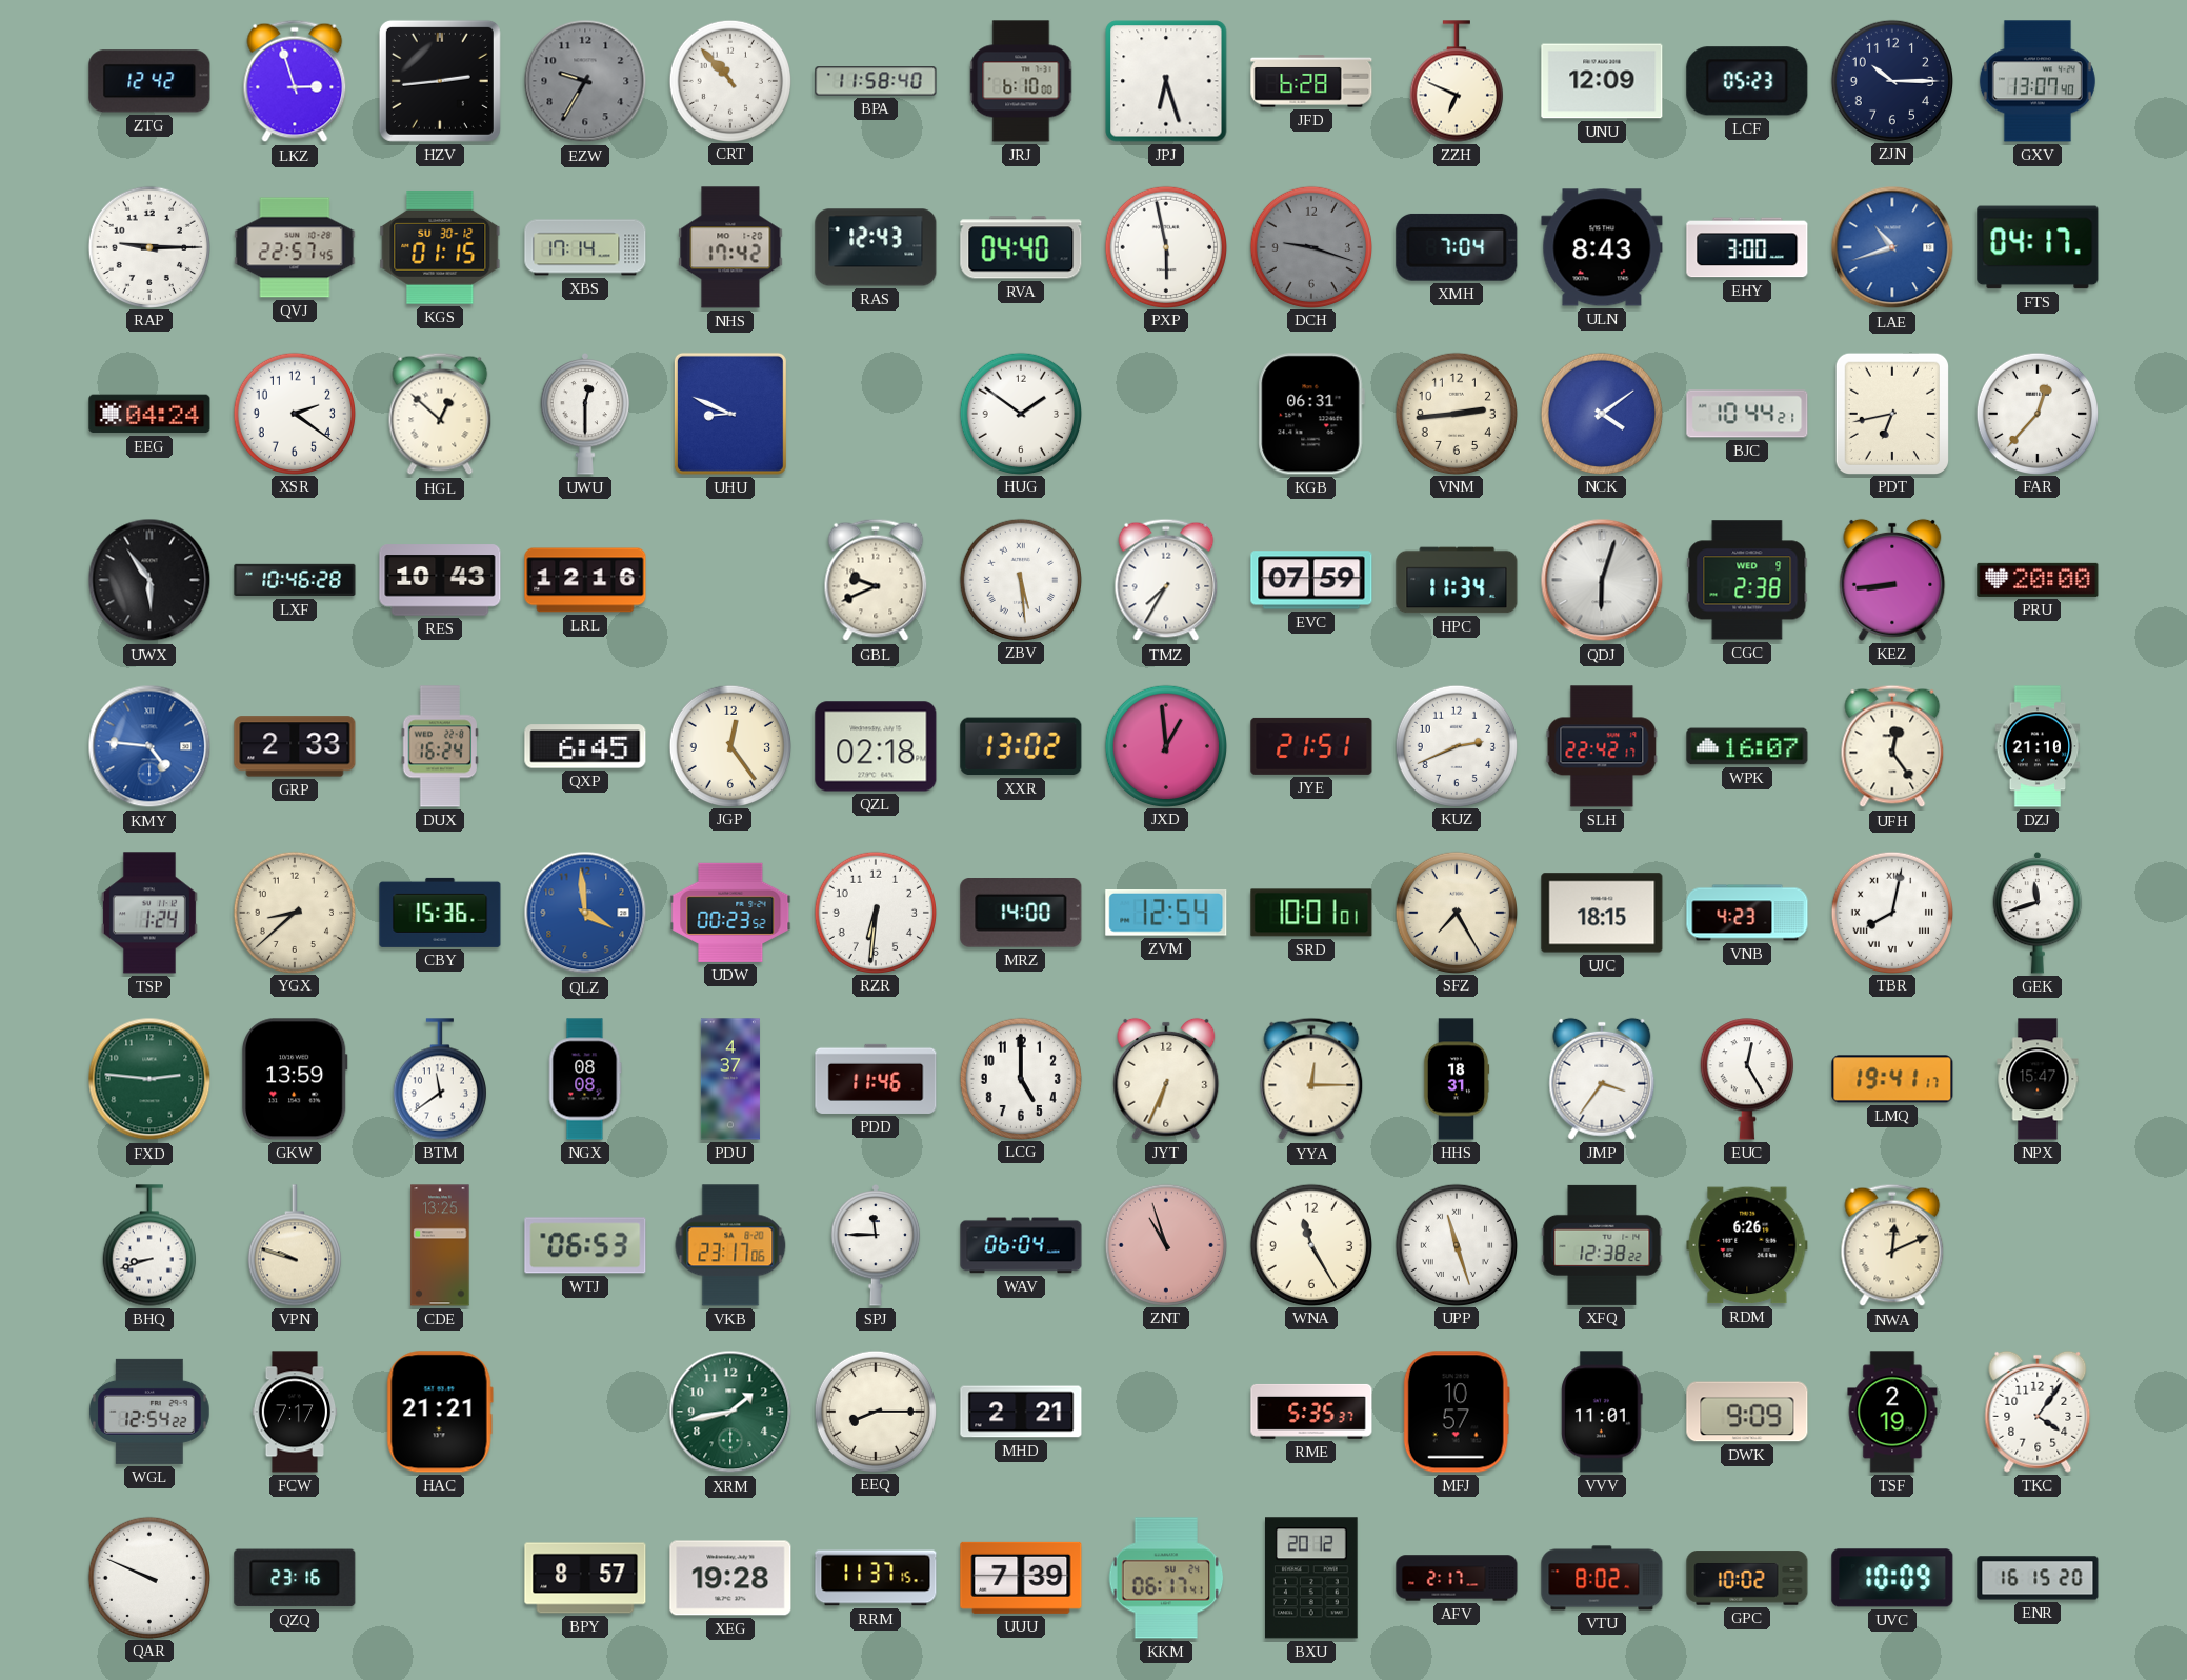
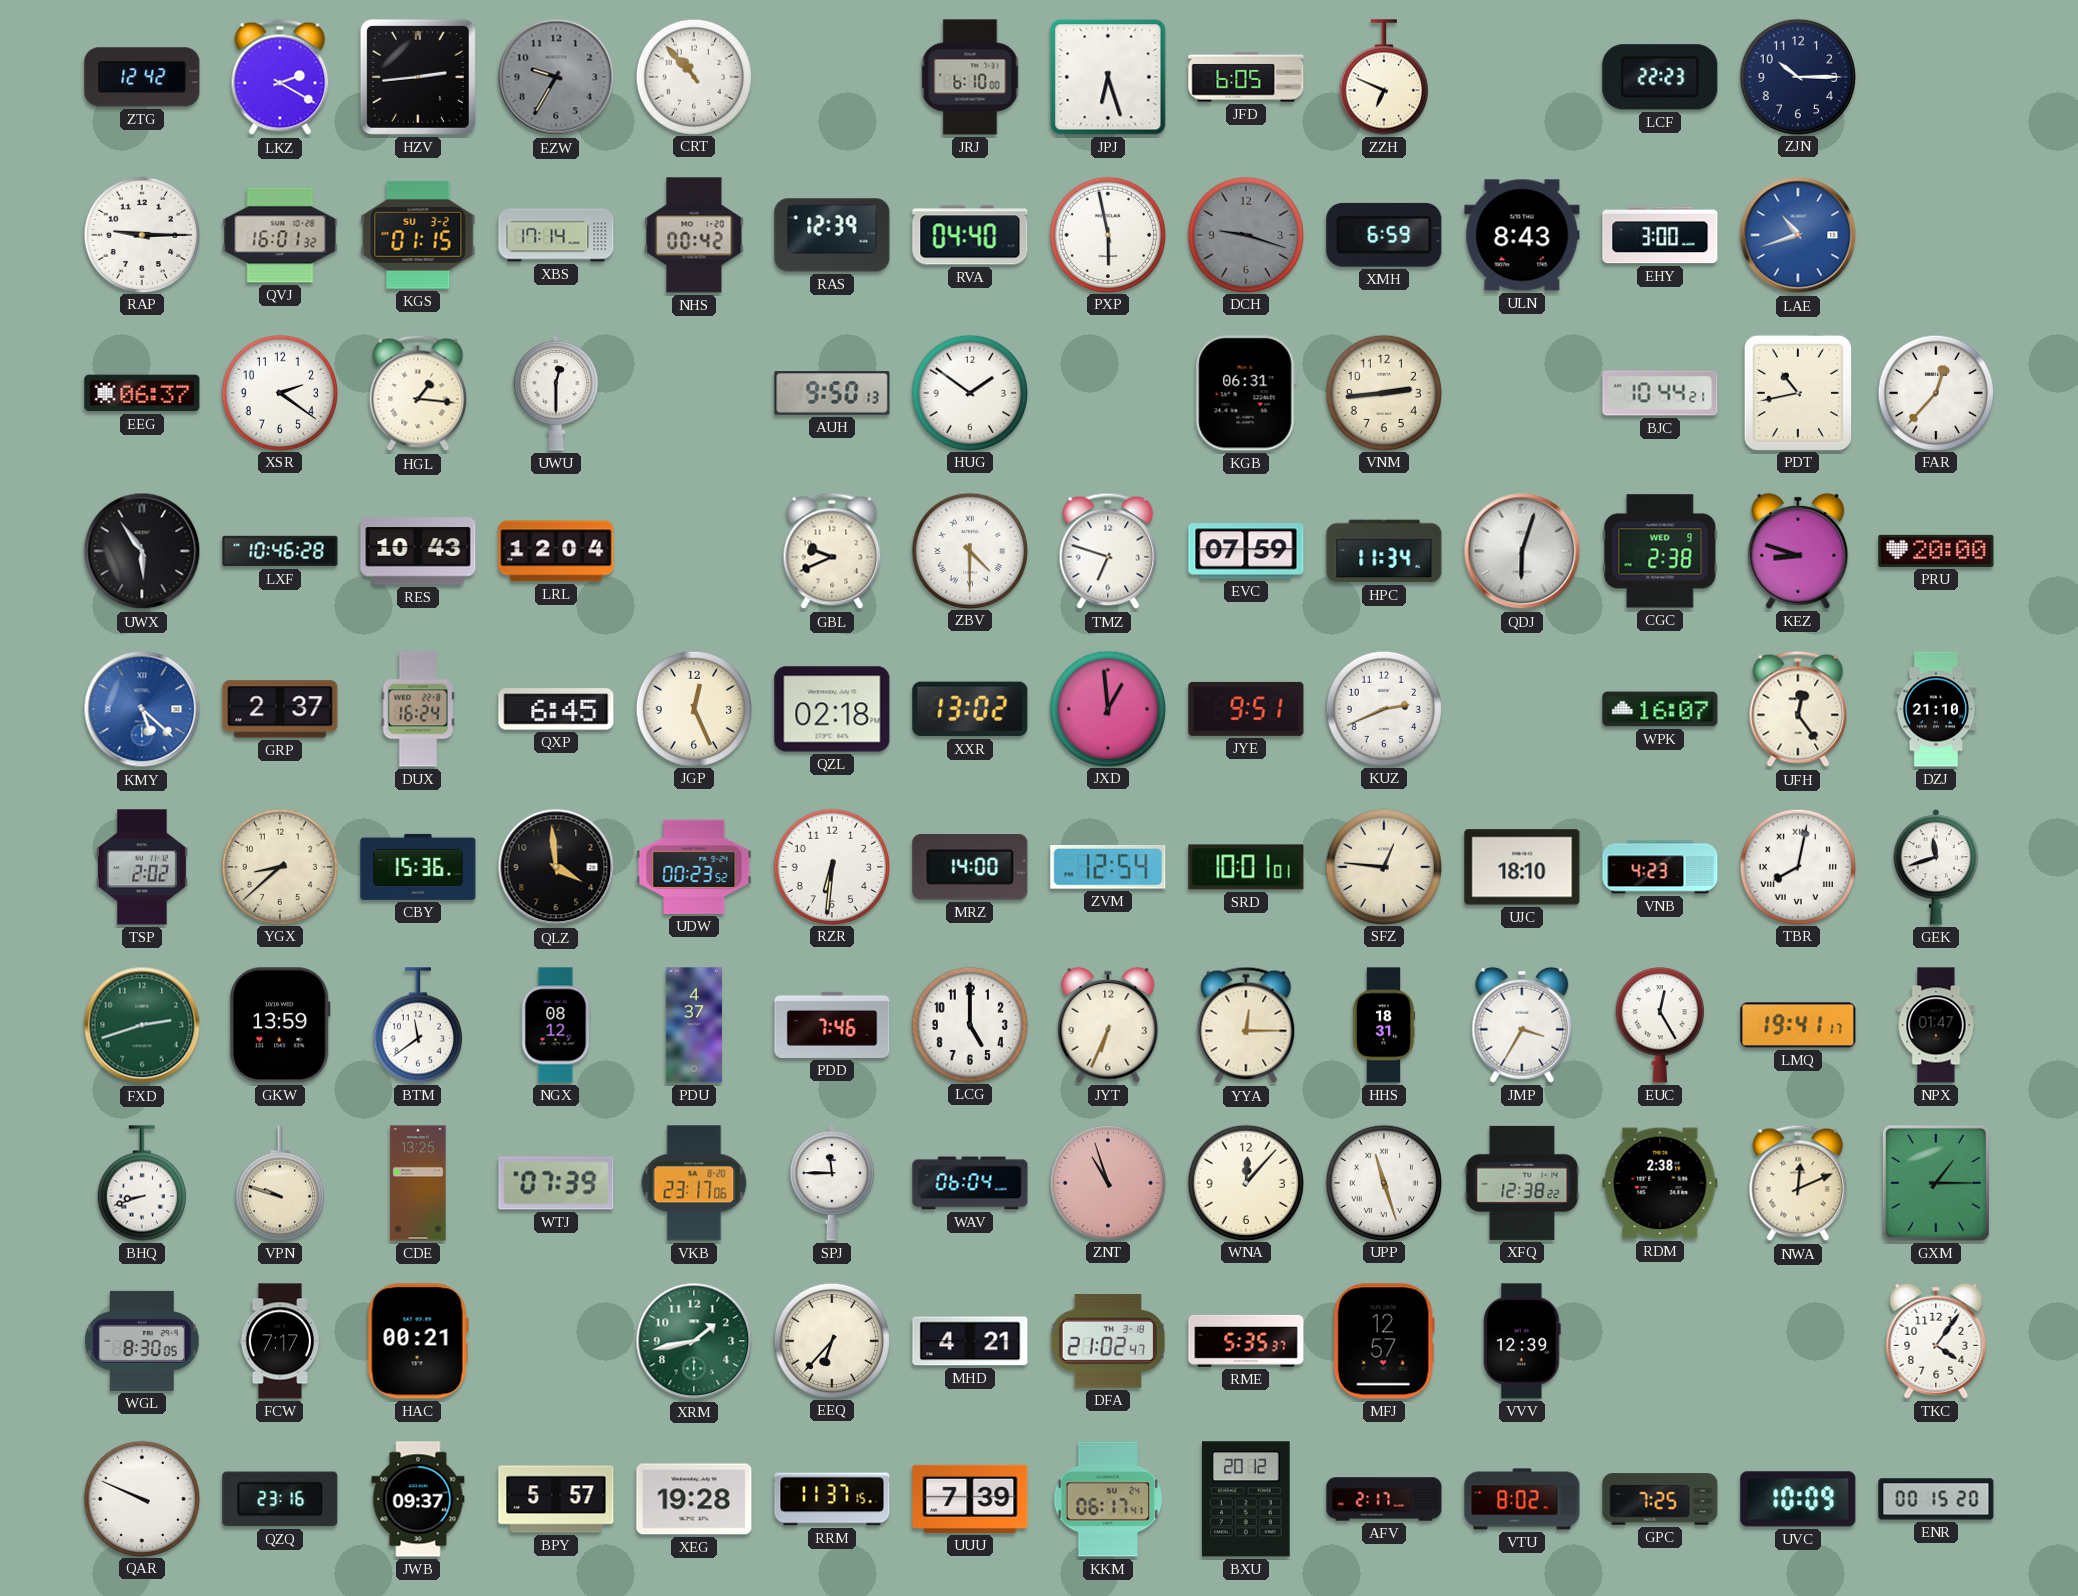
LKZ: 2:57 -> 2:20 (280, 77)
BPA: 11:58 -> none (876, 81)
JFD: 6:28 -> 6:05 (1246, 77)
UNU: 12:09 -> none (1602, 81)
LCF: 05:23 -> 22:23 (1660, 77)
GXV: 13:07 -> none (2038, 81)
QVJ: 22:57 -> 16:01 (280, 235)
KGS date: SU 30-12 -> SU 3-2 (418, 235)
NHS: 17:42 -> 00:42 (694, 235)
RAS: 12:43 -> 12:39 (832, 235)
XMH: 7:04 -> 6:59 (1384, 235)
FTS: 04:17 -> none (2038, 247)
EEG: 04:24 -> 06:37 (142, 393)
HGL: 12:52 -> 1:16 (418, 393)
UHU: 8:49 -> none (730, 414)
AUH: none -> 9:50 (832, 393)
NCK: 4:09 -> none (1601, 413)
PDT: 6:43 -> 10:43 (1798, 392)
LRL: 12:16 -> 12:04 (556, 551)
ZBV: 5:29 -> 4:30 (969, 550)
TMZ: 7:35 -> 6:48 (1108, 551)
KEZ: 8:44 -> 8:48 (1798, 551)
KMY: 4:46 -> 5:22 (142, 709)
GRP: 2:33 -> 2:37 (280, 709)
JGP: 12:24 -> 12:26 (693, 708)
JYE: 21:51 -> 9:51 (1246, 709)
SLH: 22:42 -> none (1602, 746)
TSP: 1:24 -> 2:02 (142, 867)
QLZ dial: blue -> black (556, 867)
SFZ: 7:25 -> 12:46 (1383, 866)
UJC: 18:15 -> 18:10 (1522, 867)
FXD: 2:46 -> 2:42 (142, 1025)
NGX: 08:08 -> 08:12 (556, 1025)
PDD: 11:46 -> 7:46 (832, 1025)
JMP: 3:36 -> 3:35 (1522, 1025)
NPX: 15:47 -> 01:47 (1936, 1025)
WTJ: 06:53 -> 07:39 (556, 1183)
WNA: 11:25 -> 12:07 (1245, 1182)
RDM: 6:26 -> 2:38 (1660, 1183)
GXM: none -> 1:15 (1936, 1183)
WGL: 12:54 -> 8:30 (142, 1341)
HAC: 21:21 -> 00:21 (418, 1341)
EEQ: 8:15 -> 6:37 (831, 1340)
MHD: 2:21 -> 4:21 (970, 1341)
DFA: none -> 21:02 (1107, 1342)
MFJ: 10:57 -> 12:57 (1384, 1341)
VVV: 11:01 -> 12:39 (1522, 1341)
DWK: 9:09 -> none (1747, 1412)
TSF: 2:19 -> none (1892, 1412)
JWB: none -> 09:37 (418, 1499)
BPY: 8:57 -> 5:57 (556, 1499)
GPC: 10:02 -> 7:25 (1660, 1499)
ENR: 16:15 -> 00:15 (1936, 1499)
